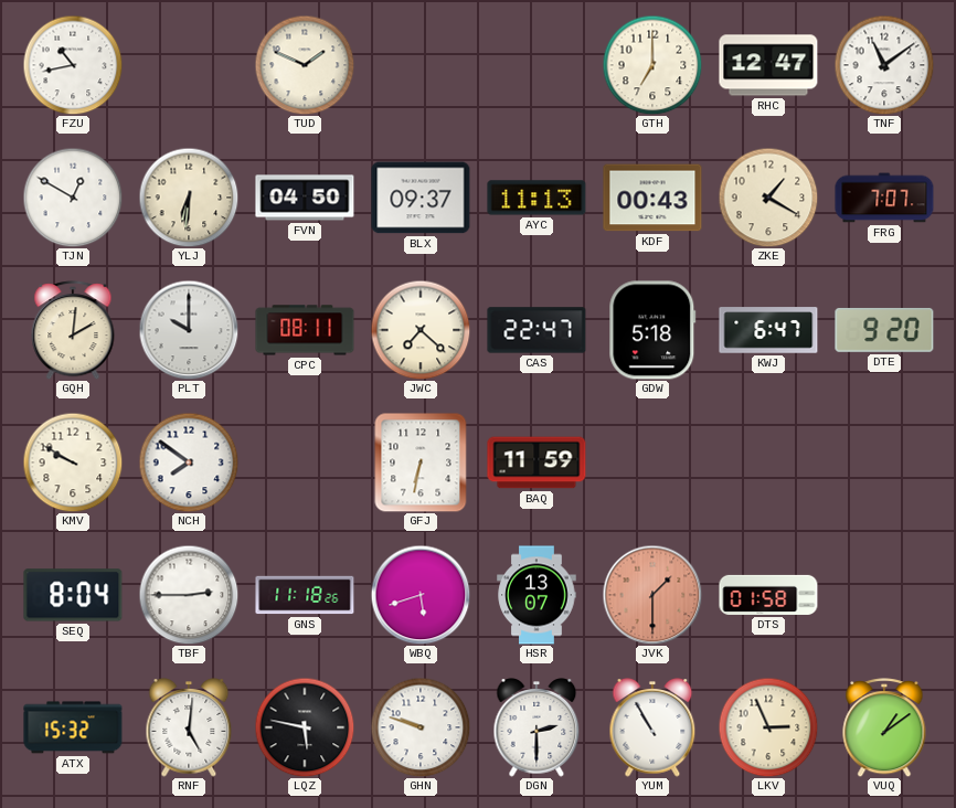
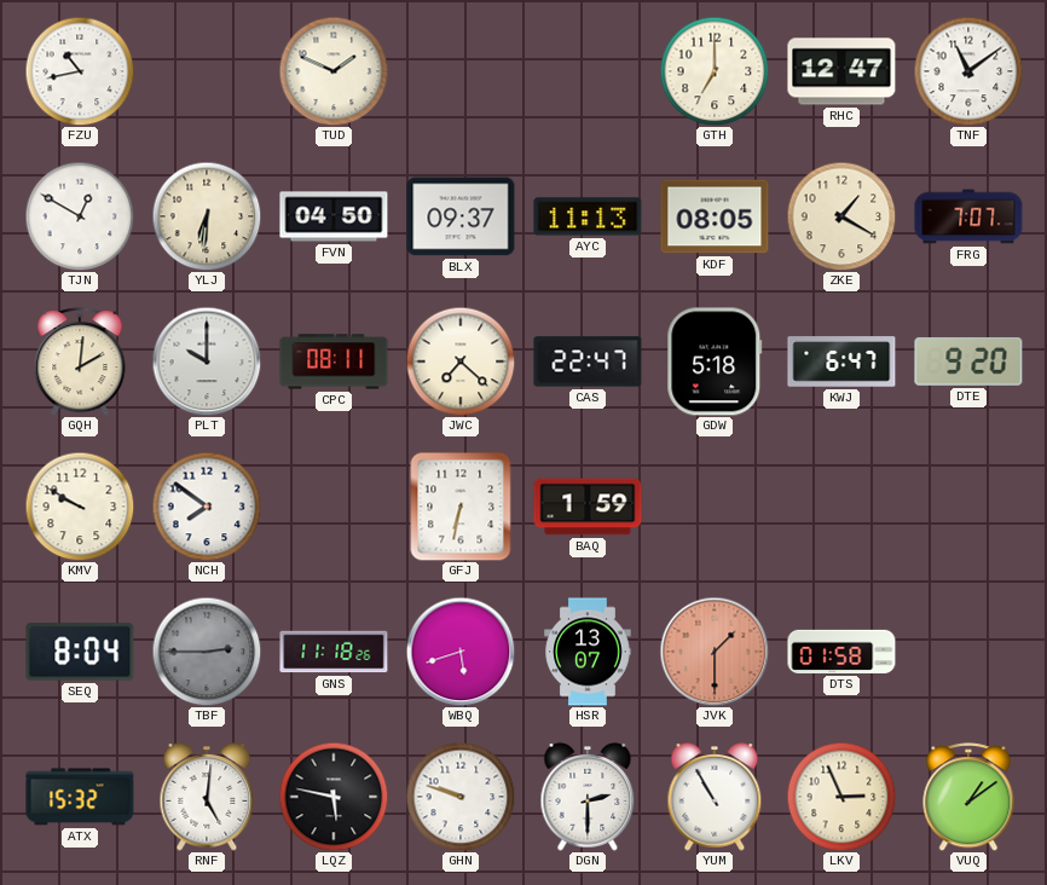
KDF: 00:43 -> 08:05 (715, 216)
BAQ: 11:59 -> 1:59 (588, 507)
TBF dial: white -> grey (207, 652)
